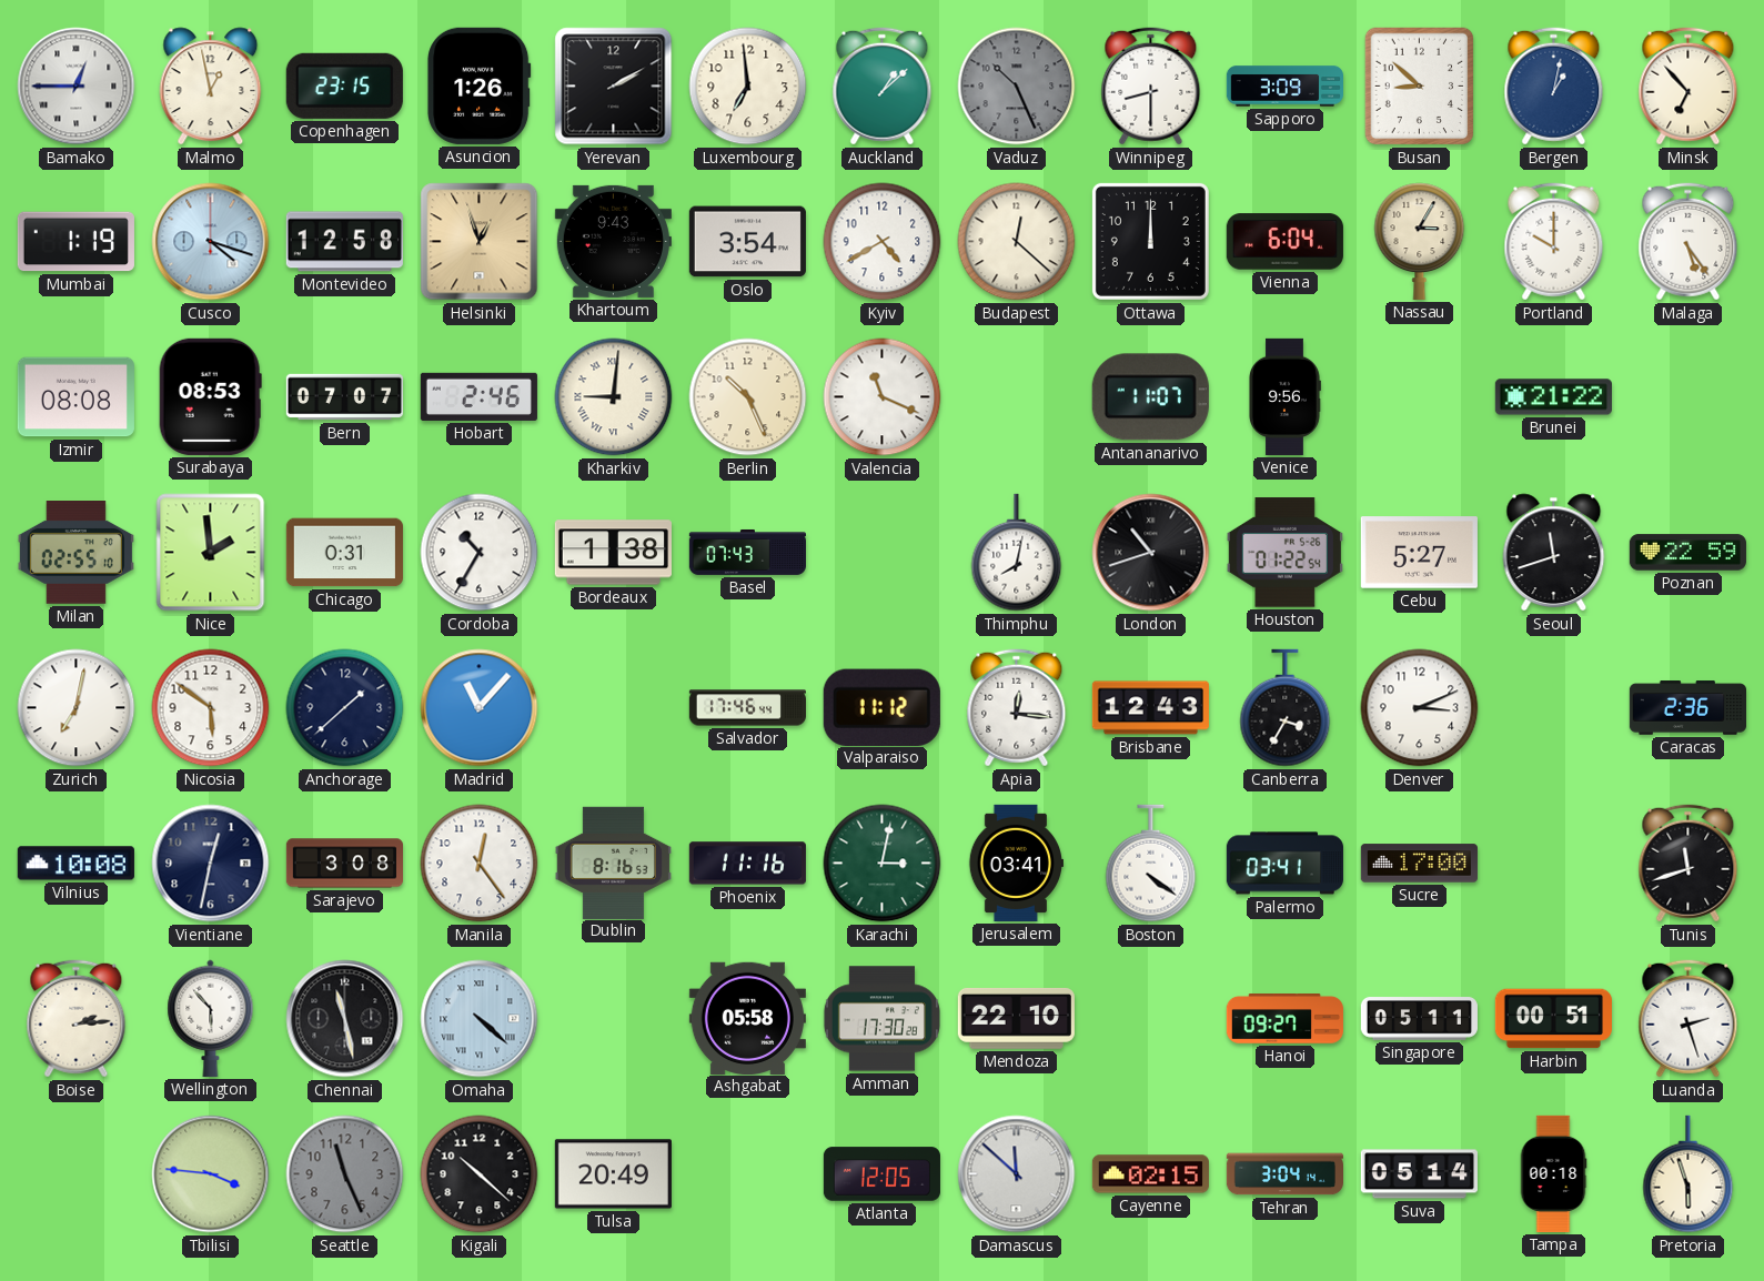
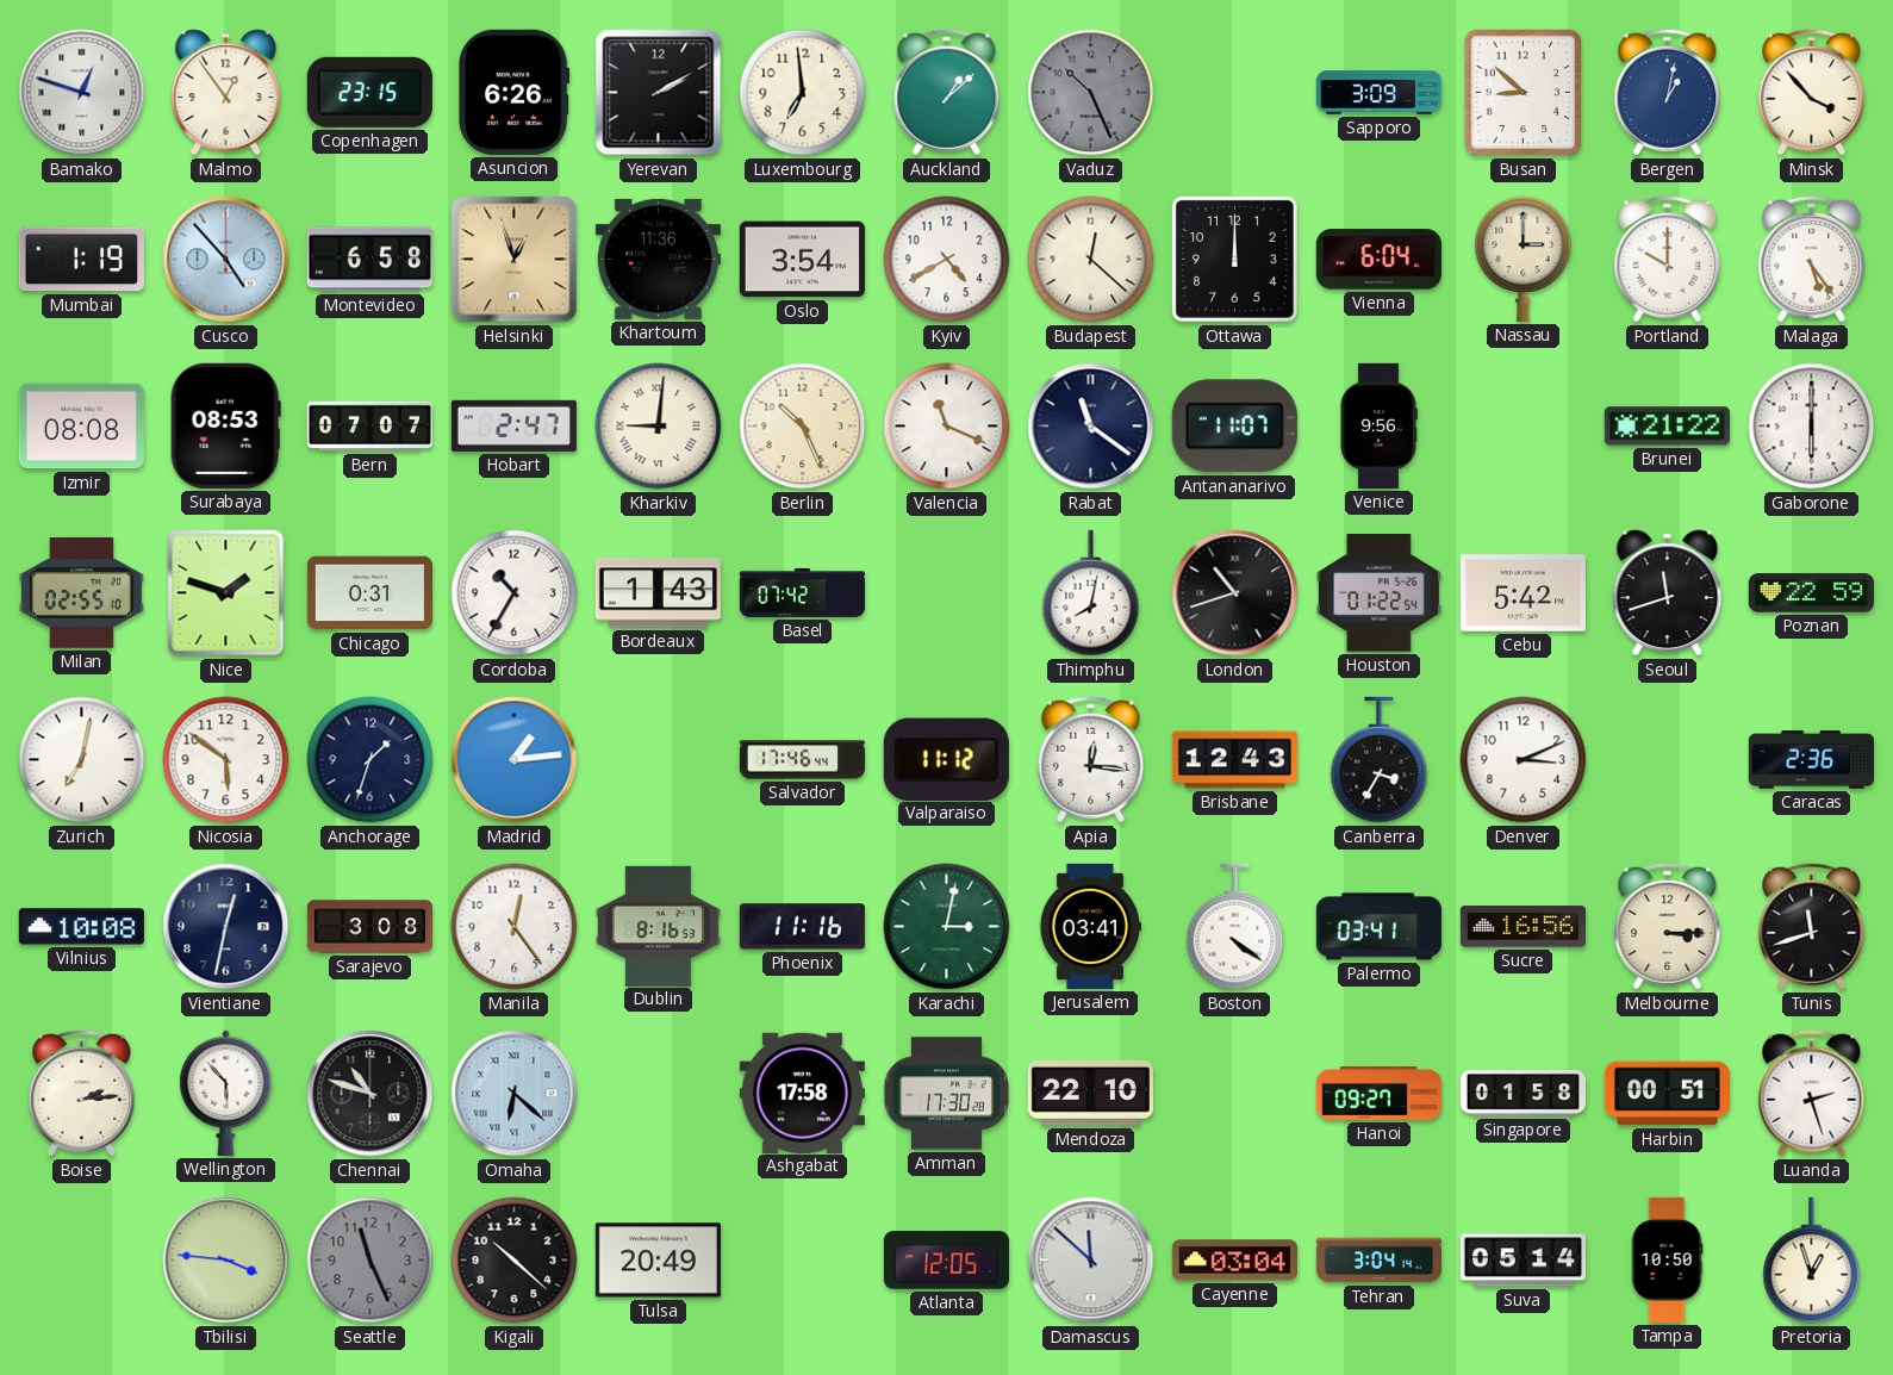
Bamako: 12:45 -> 12:48 (82, 93)
Malmo: 12:58 -> 12:54 (226, 93)
Asuncion: 1:26 -> 6:26 (515, 92)
Winnipeg: 8:30 -> none (1151, 87)
Minsk: 6:53 -> 3:53 (1812, 93)
Cusco: 4:18 -> 4:53 (226, 260)
Montevideo: 12:58 -> 6:58 (369, 260)
Khartoum: 9:43 -> 11:36 (658, 259)
Nassau: 3:05 -> 3:00 (1524, 259)
Hobart: 2:46 -> 2:47 (513, 425)
Rabat: none -> 11:21 (1091, 427)
Gaborone: none -> 6:00 (1812, 427)
Nice: 1:59 -> 1:48 (226, 593)
Bordeaux: 1:38 -> 1:43 (658, 593)
Basel: 07:43 -> 07:42 (802, 592)
Cebu: 5:27 -> 5:42 (1523, 593)
Anchorage: 1:38 -> 1:33 (370, 760)
Madrid: 11:07 -> 1:14 (515, 760)
Sucre: 17:00 -> 16:56 (1523, 927)
Melbourne: none -> 3:15 (1668, 927)
Chennai: 11:28 -> 10:48 (370, 1094)
Omaha: 4:22 -> 6:22 (515, 1094)
Ashgabat: 05:58 -> 17:58 (802, 1093)
Singapore: 05:11 -> 01:58 (1523, 1094)
Cayenne: 02:15 -> 03:04 (1234, 1261)
Tampa: 00:18 -> 10:50 (1667, 1259)
Pretoria: 5:57 -> 12:57 (1812, 1261)
